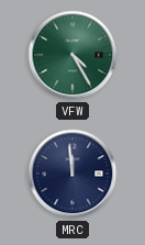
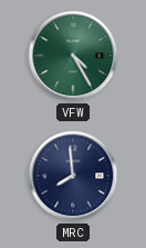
MRC: 11:59 -> 7:59 (73, 176)
